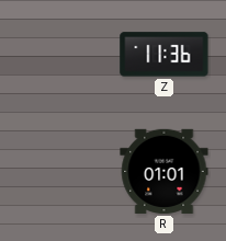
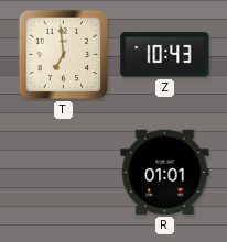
T: none -> 6:59 (64, 55)
Z: 11:36 -> 10:43 (165, 55)
